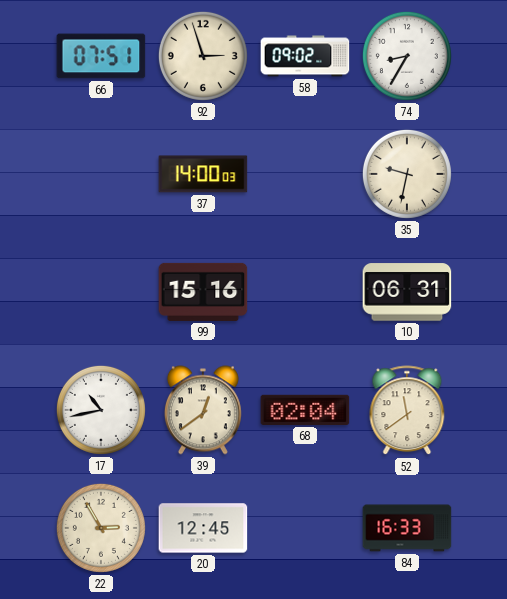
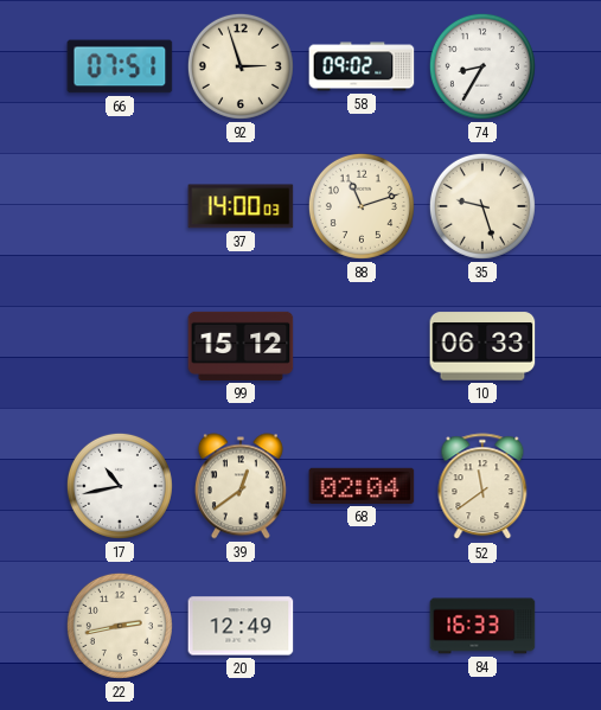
88: none -> 11:12 (362, 206)
35: 9:32 -> 9:27 (482, 206)
99: 15:16 -> 15:12 (241, 346)
10: 06:31 -> 06:33 (482, 346)
22: 2:55 -> 2:43 (120, 626)
20: 12:45 -> 12:49 (241, 626)
